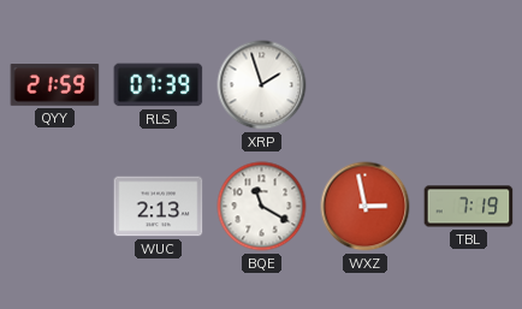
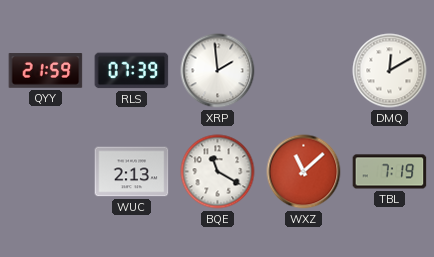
XRP: 1:57 -> 1:59 (218, 71)
DMQ: none -> 12:10 (390, 71)
WXZ: 2:58 -> 11:08 (304, 172)
